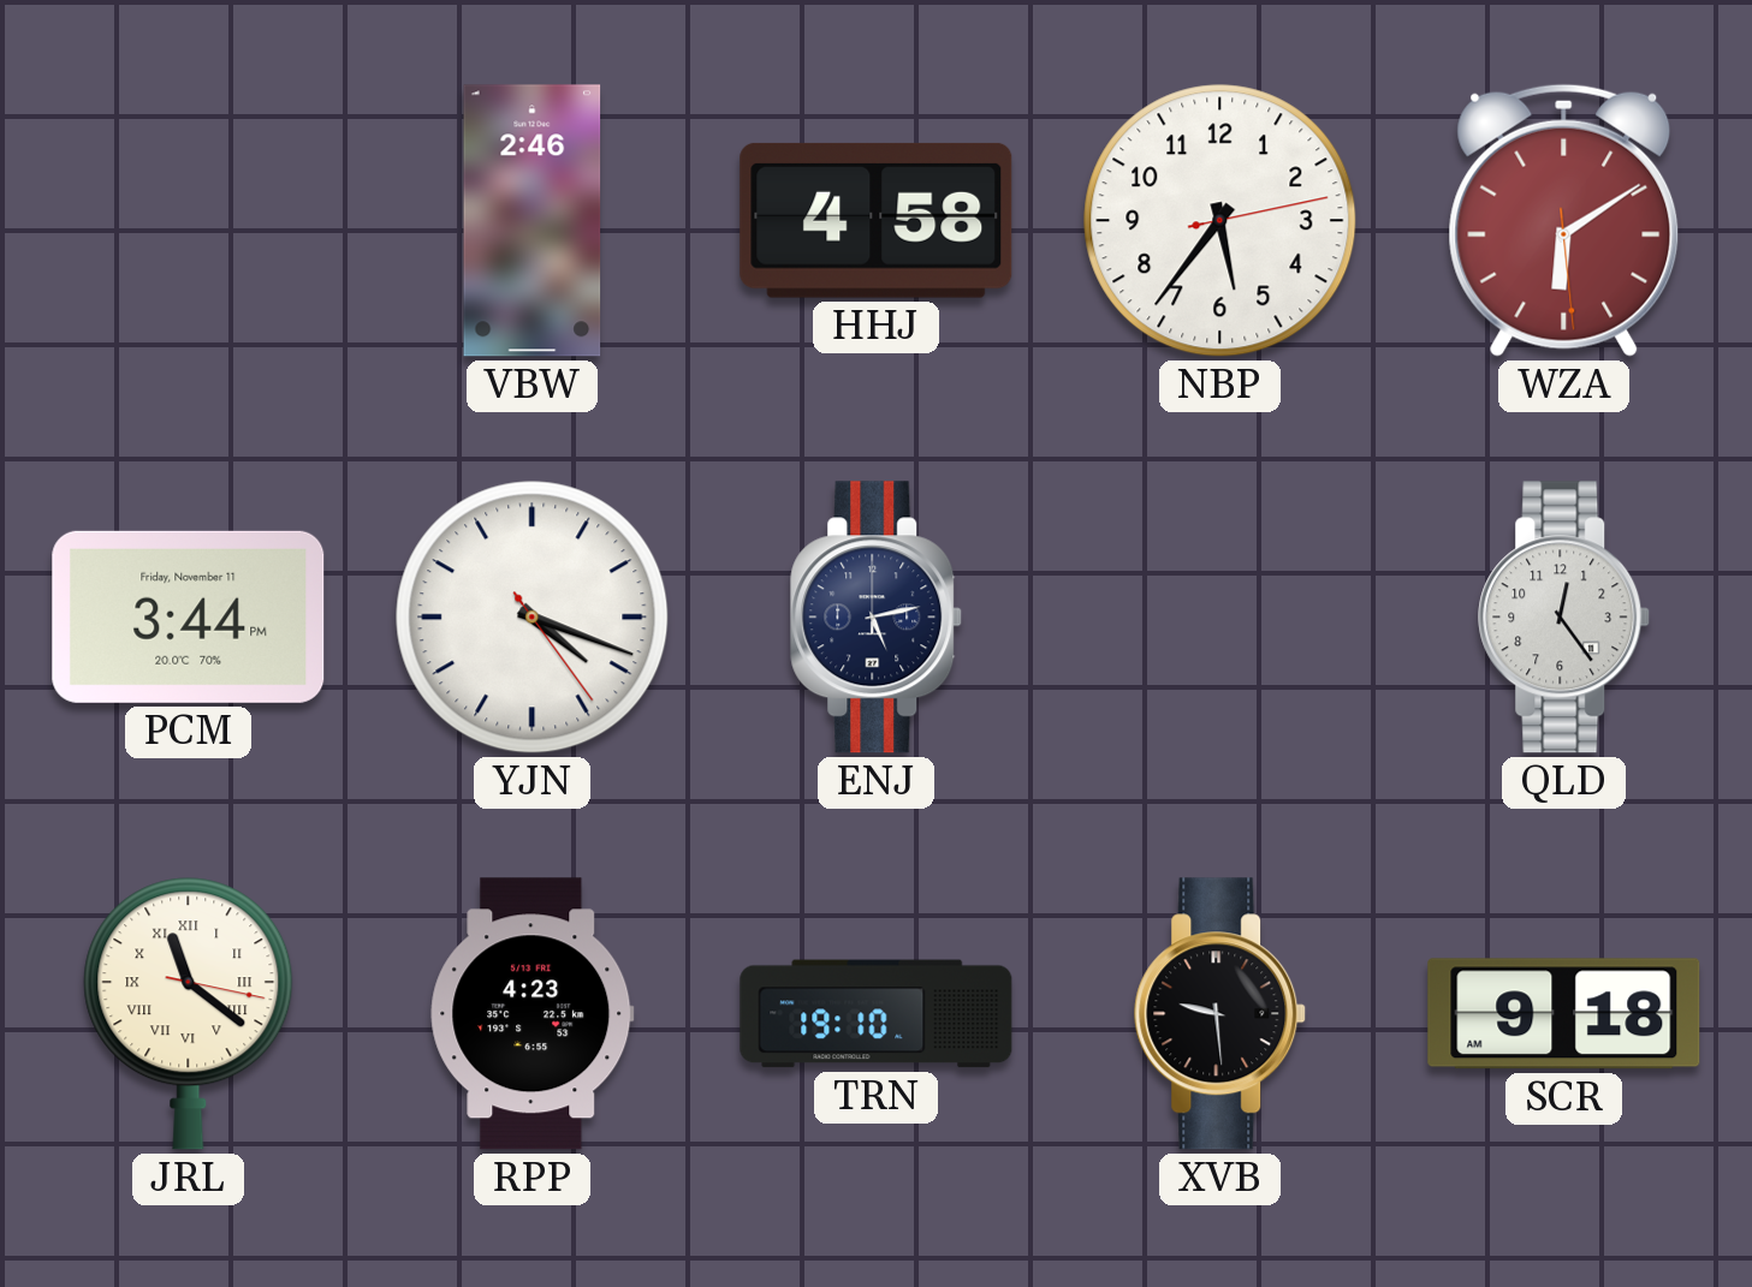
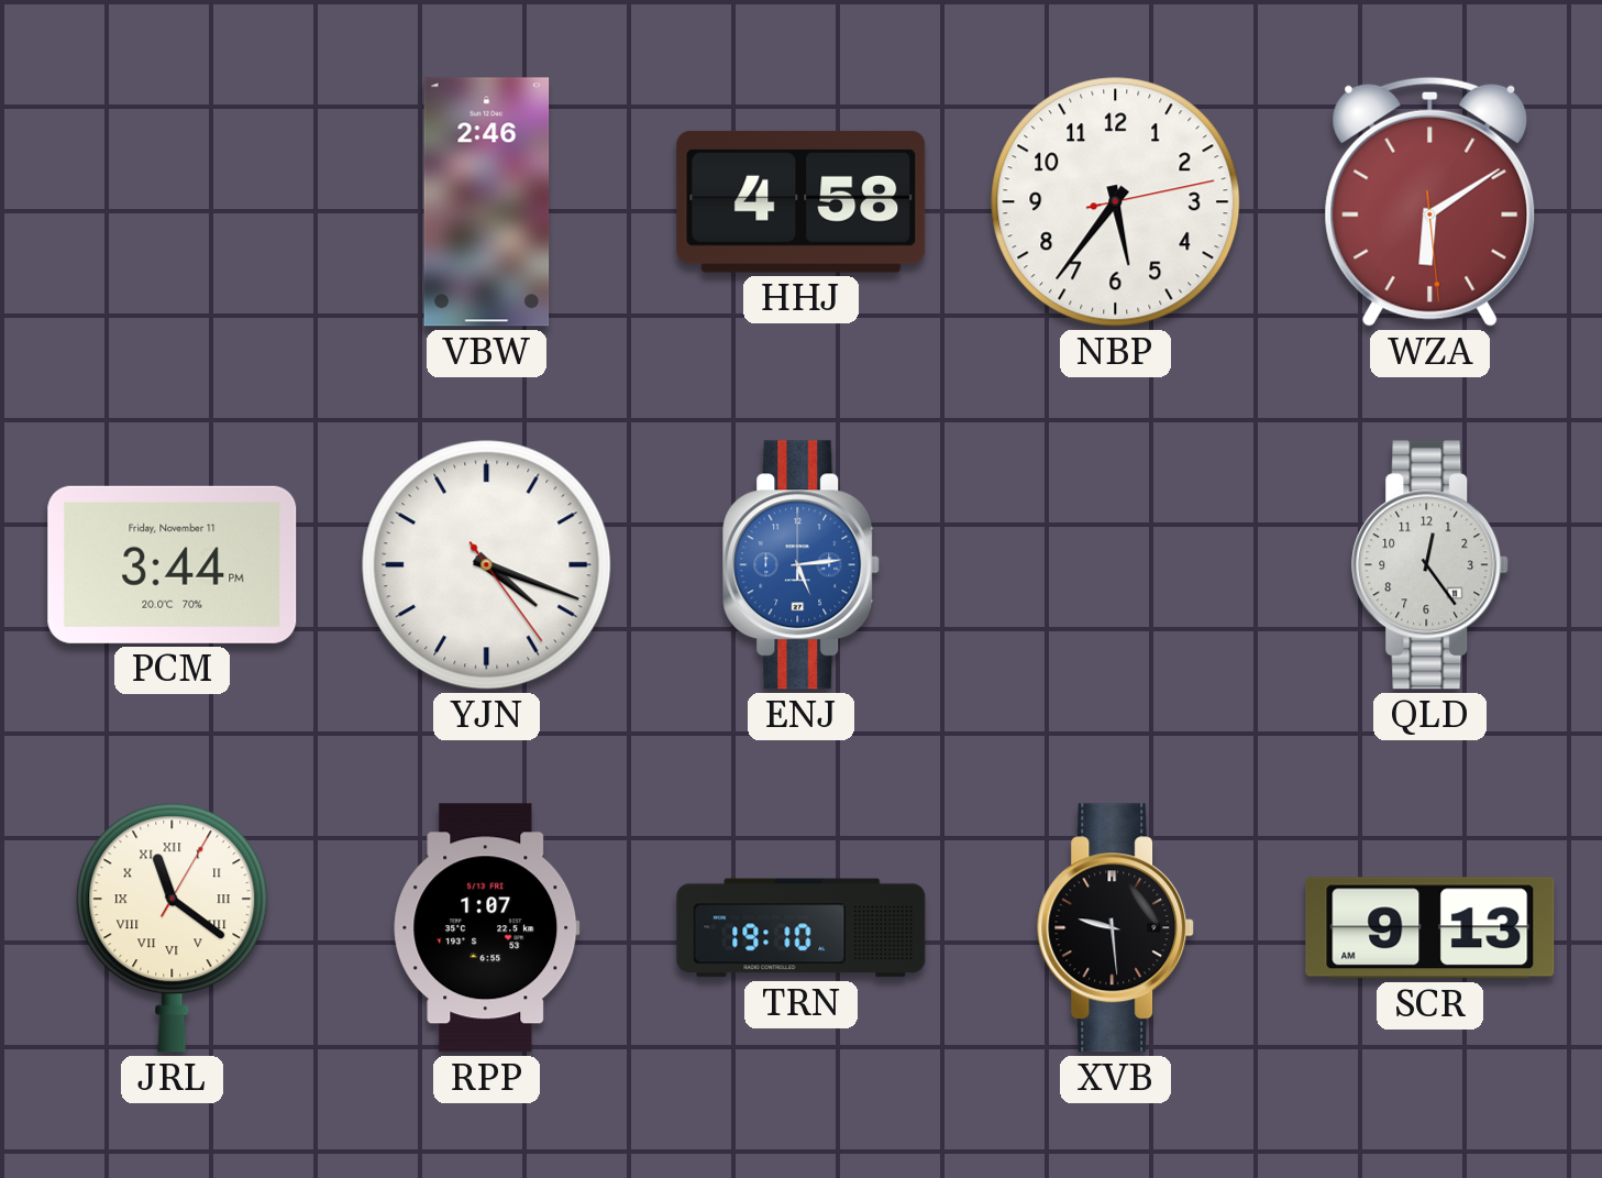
ENJ: 5:13 -> 5:14 (802, 565)
ENJ dial: navy -> blue (802, 565)
JRL: 11:21:17 -> 11:21:05 (173, 928)
RPP: 4:23 -> 1:07 (487, 928)
SCR: 9:18 -> 9:13 (1430, 928)
